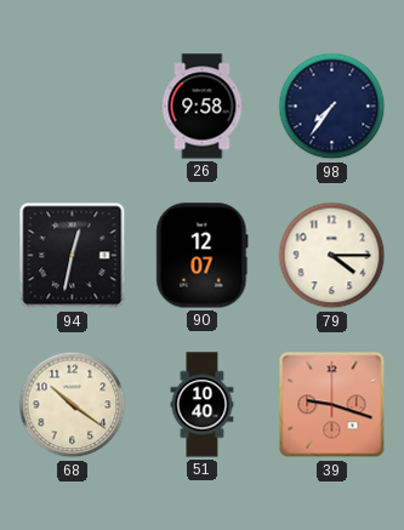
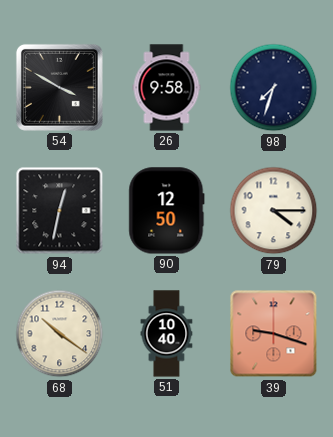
54: none -> 3:50 (59, 87)
98: 7:36 -> 7:33 (274, 88)
90: 12:07 -> 12:50 (167, 211)
